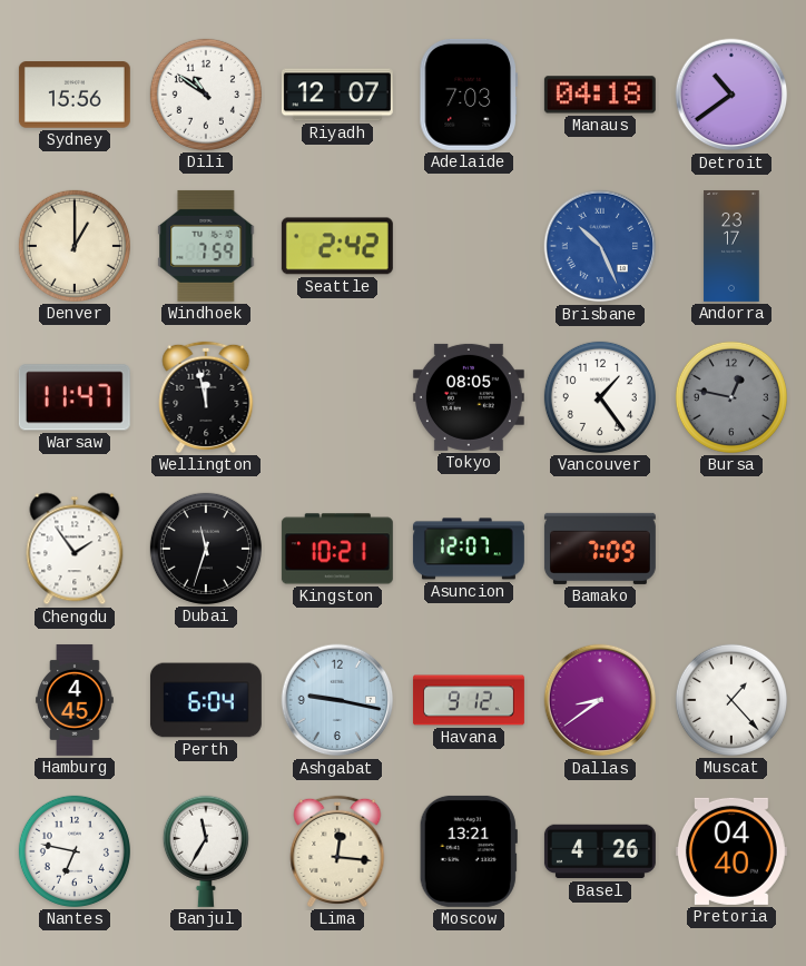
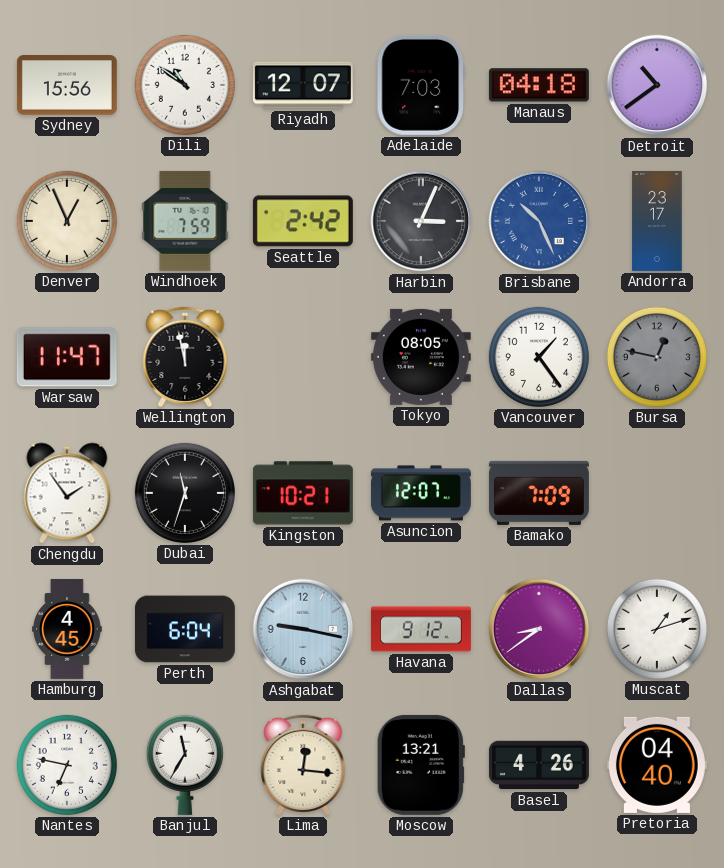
Denver: 1:00 -> 12:56 (67, 221)
Harbin: none -> 3:04 (421, 221)
Muscat: 1:23 -> 1:12 (657, 629)
